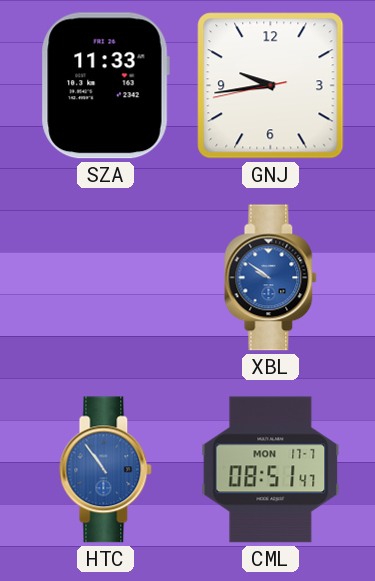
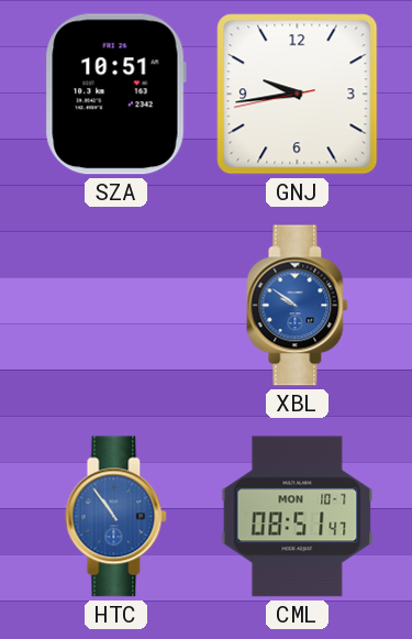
SZA: 11:33 -> 10:51 (115, 95)
CML date: MON 17-7 -> MON 10-7 (298, 517)
